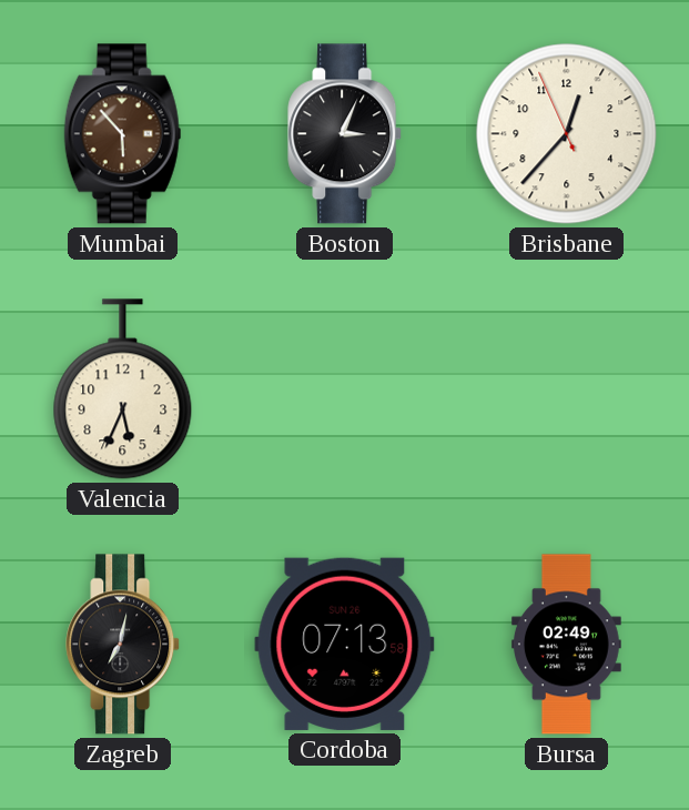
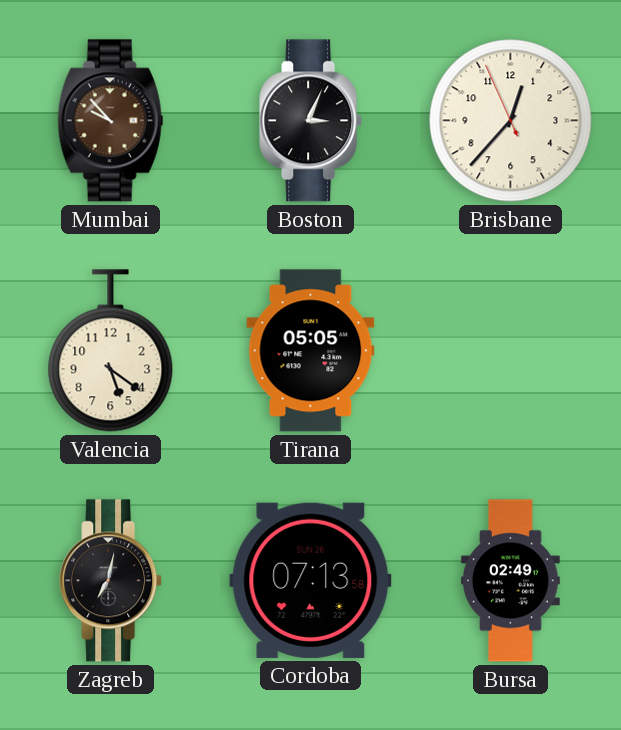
Mumbai: 5:53 -> 9:53 (111, 121)
Valencia: 5:34 -> 5:21 (111, 351)
Tirana: none -> 05:05 (311, 351)
